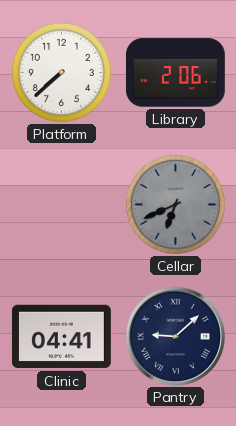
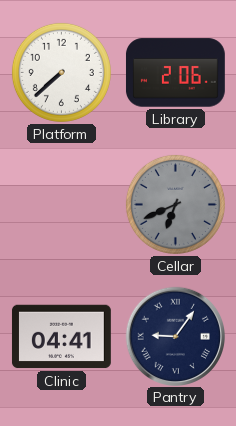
Pantry: 9:08 -> 9:06 (175, 336)
